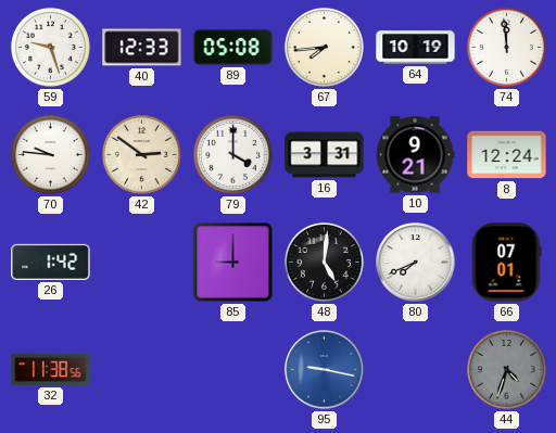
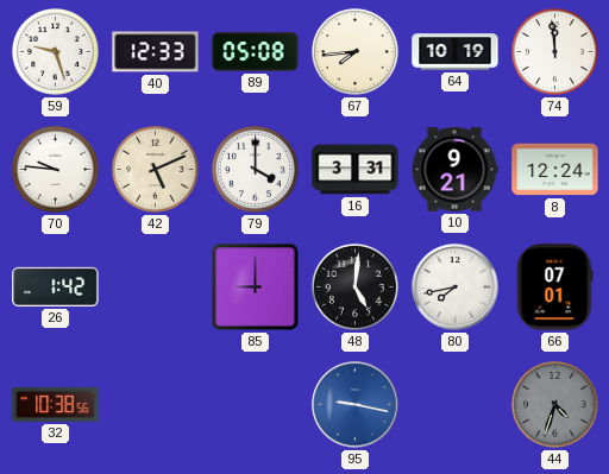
42: 2:51 -> 5:11 (155, 169)
80: 7:41 -> 7:43 (456, 287)
32: 11:38 -> 10:38 (56, 404)
